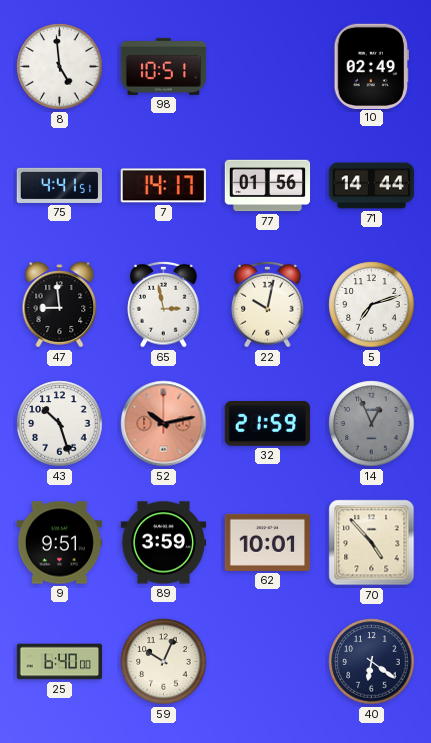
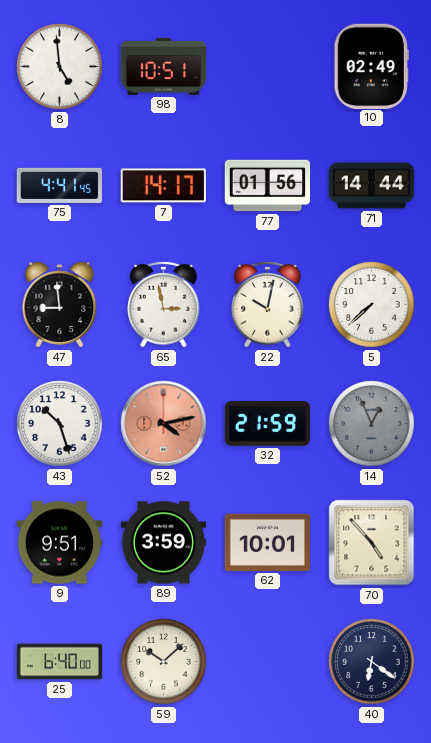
75: 4:41:51 -> 4:41:45 (59, 185)
5: 7:12 -> 7:38 (372, 305)
52: 10:13 -> 4:13 (164, 424)
59: 10:04 -> 10:08 (164, 662)
